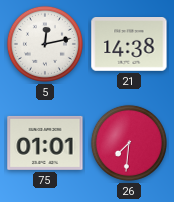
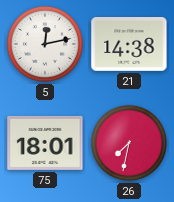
75: 01:01 -> 18:01 (45, 143)
26: 7:31 -> 7:32 (129, 143)
